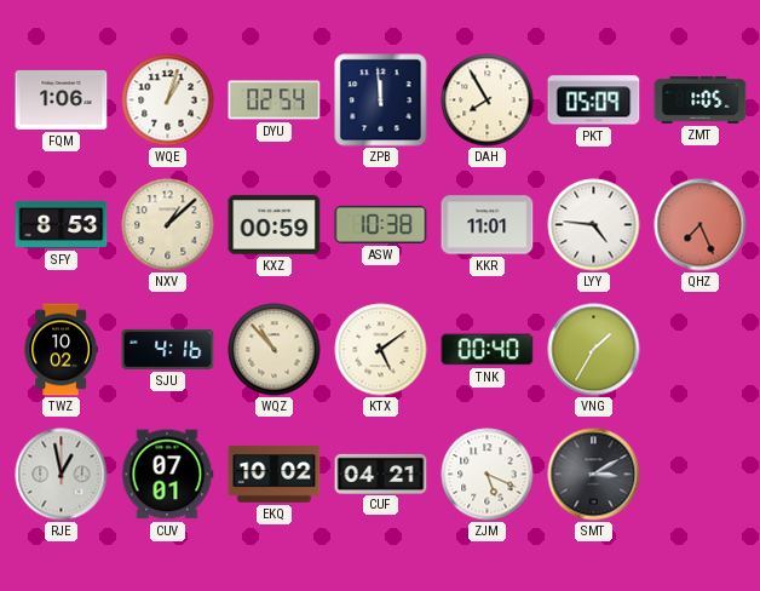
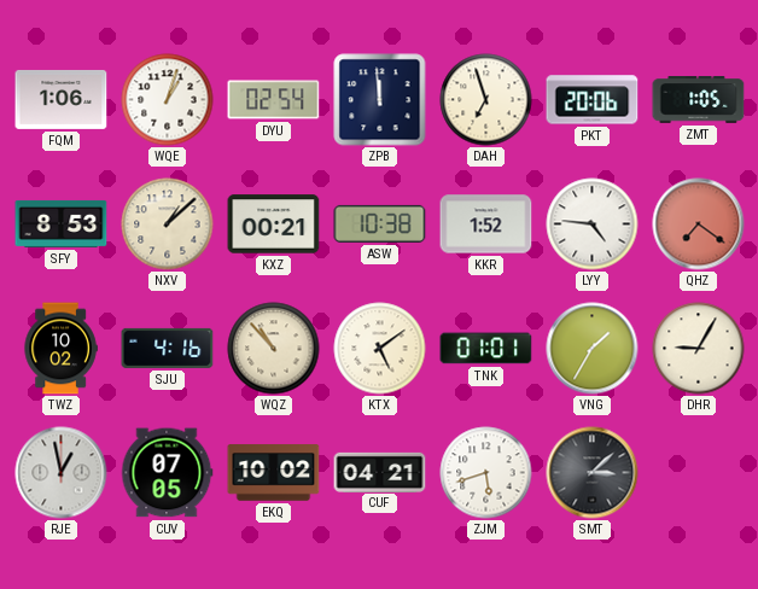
DAH: 7:55 -> 6:57 (486, 100)
PKT: 05:09 -> 20:06 (593, 100)
KXZ: 00:59 -> 00:21 (274, 224)
KKR: 11:01 -> 1:52 (486, 224)
QHZ: 7:26 -> 7:21 (699, 224)
TNK: 00:40 -> 01:01 (486, 349)
DHR: none -> 9:05 (699, 349)
CUV: 07:01 -> 07:05 (167, 473)
ZJM: 5:19 -> 5:42 (486, 473)
SMT: 3:10 -> 3:08 (593, 473)
